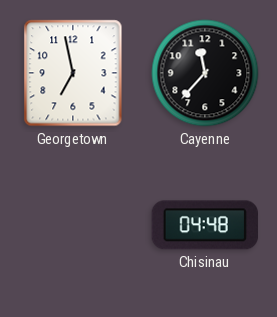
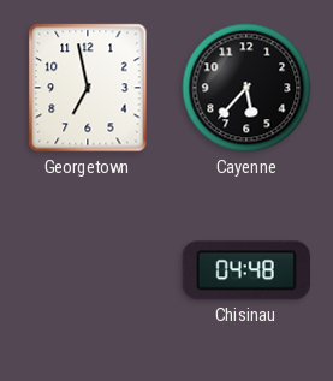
Cayenne: 11:37 -> 5:37 (246, 88)
